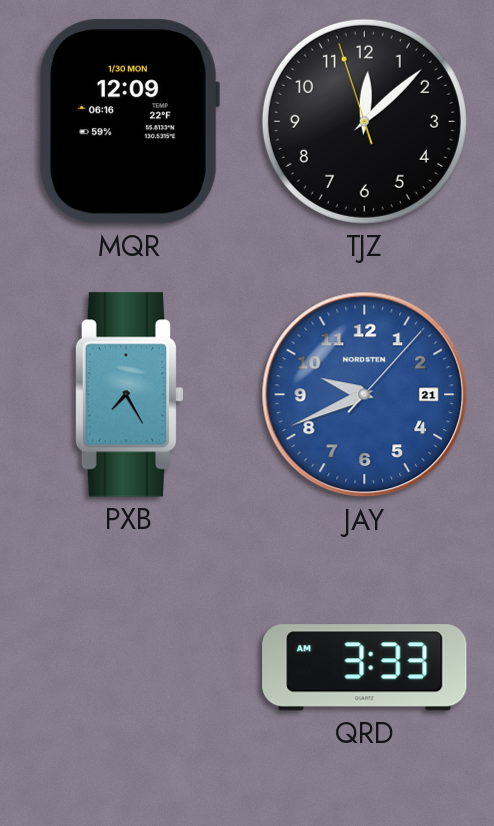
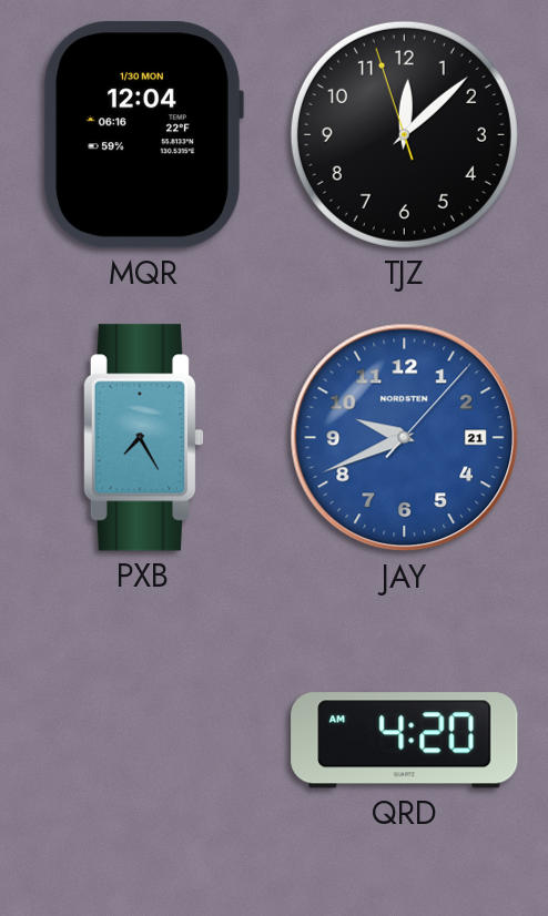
MQR: 12:09 -> 12:04 (143, 135)
QRD: 3:33 -> 4:20 (405, 741)
